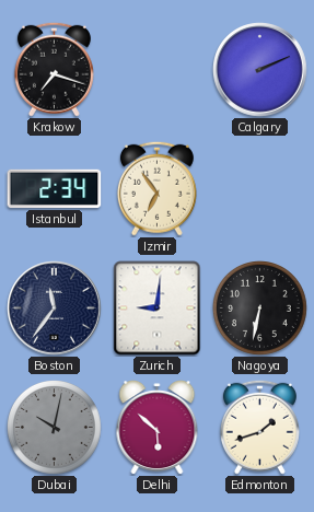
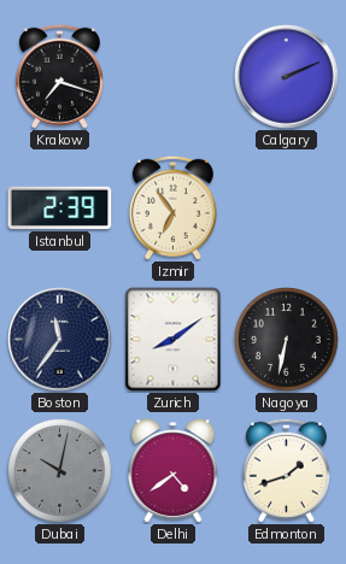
Istanbul: 2:34 -> 2:39 (60, 207)
Zurich: 9:01 -> 8:09 (174, 340)
Delhi: 5:52 -> 4:39 (174, 471)
